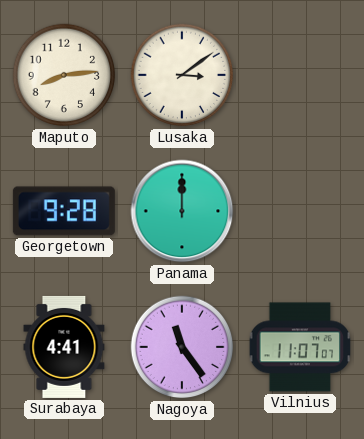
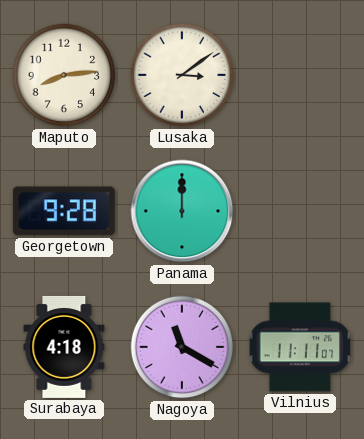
Surabaya: 4:41 -> 4:18 (64, 347)
Nagoya: 11:24 -> 11:20 (182, 347)
Vilnius: 11:07 -> 11:11 (300, 347)
